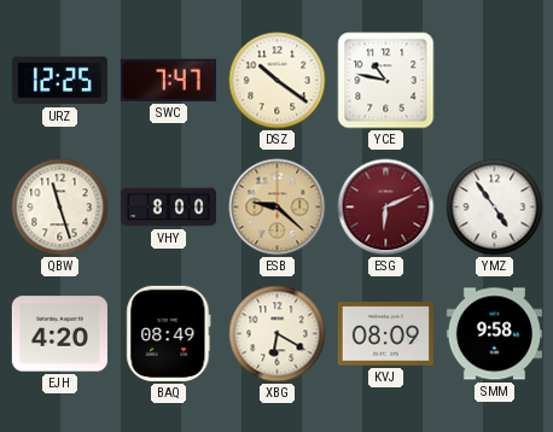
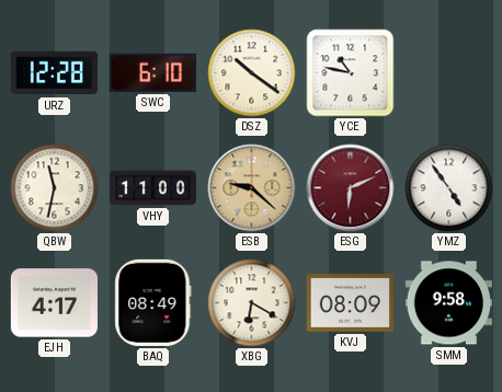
URZ: 12:25 -> 12:28 (54, 73)
SWC: 7:47 -> 6:10 (152, 72)
QBW: 11:27 -> 11:32 (55, 188)
VHY: 8:00 -> 11:00 (152, 188)
EJH: 4:20 -> 4:17 (54, 303)
